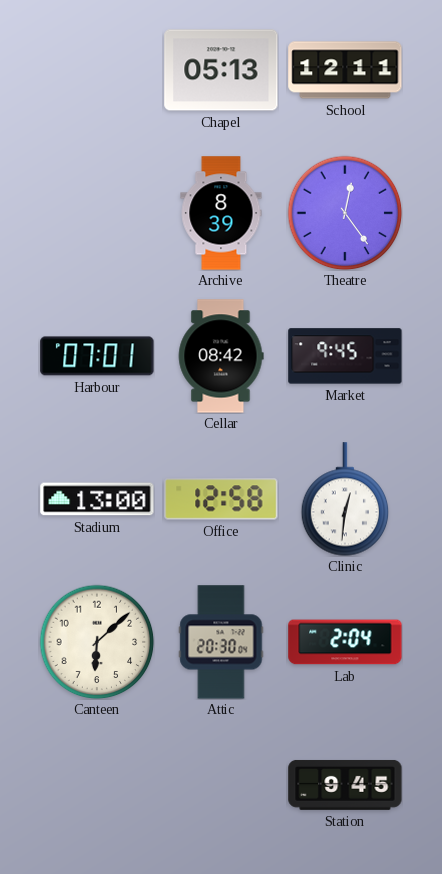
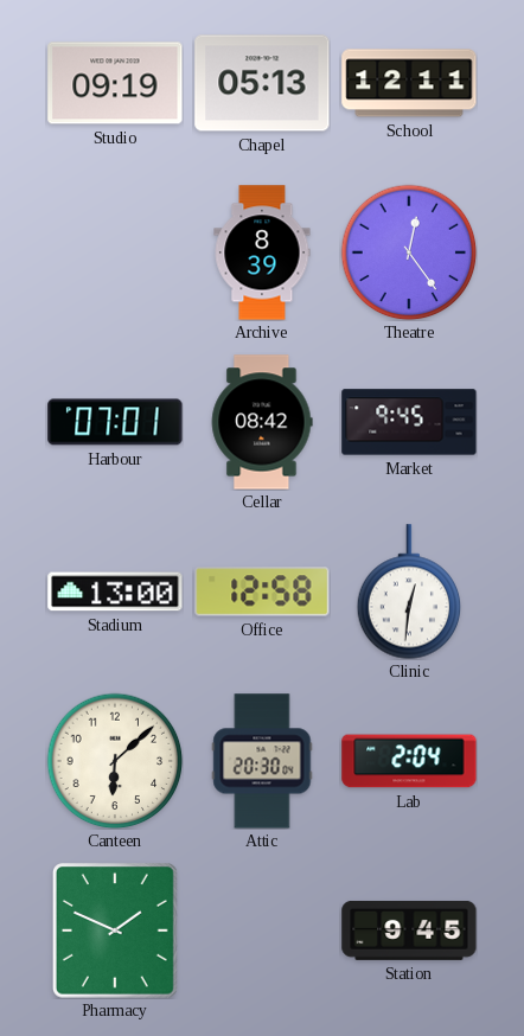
Studio: none -> 09:19 (115, 83)
Pharmacy: none -> 1:49 (116, 932)
